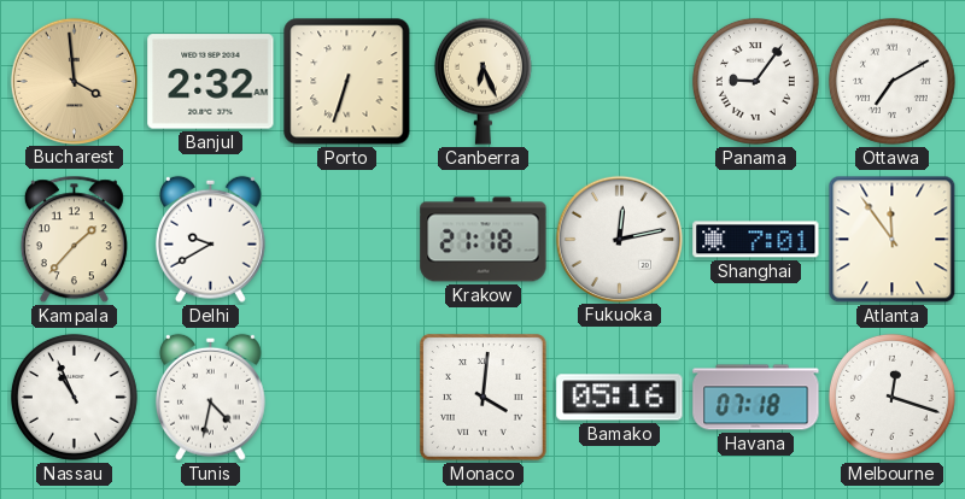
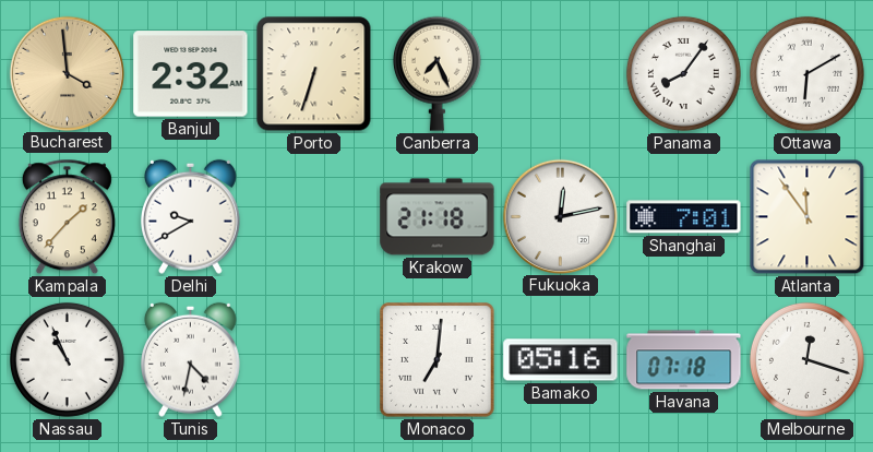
Canberra: 6:26 -> 7:26 (436, 73)
Panama: 9:06 -> 8:06 (683, 73)
Ottawa: 7:10 -> 6:10 (806, 73)
Monaco: 4:01 -> 7:01 (438, 360)
